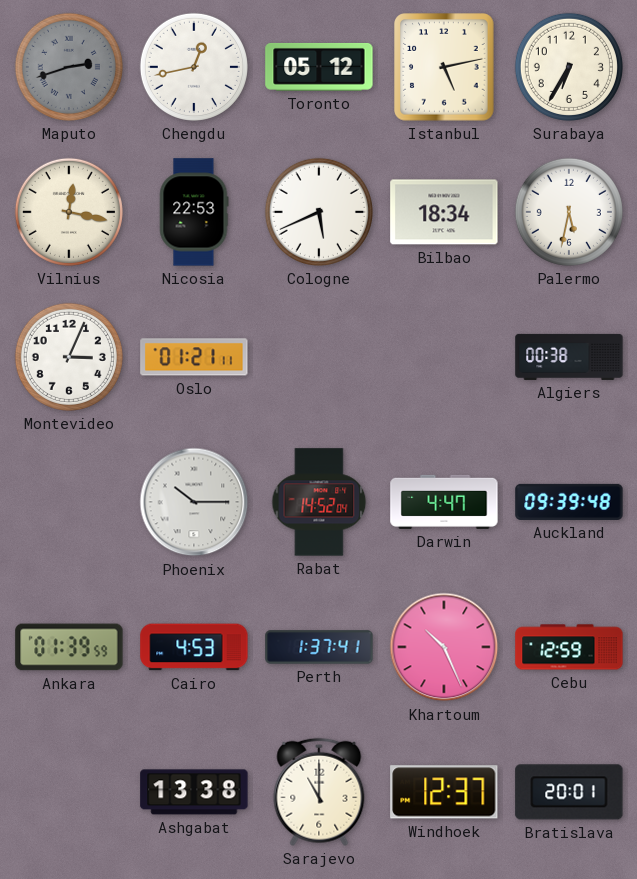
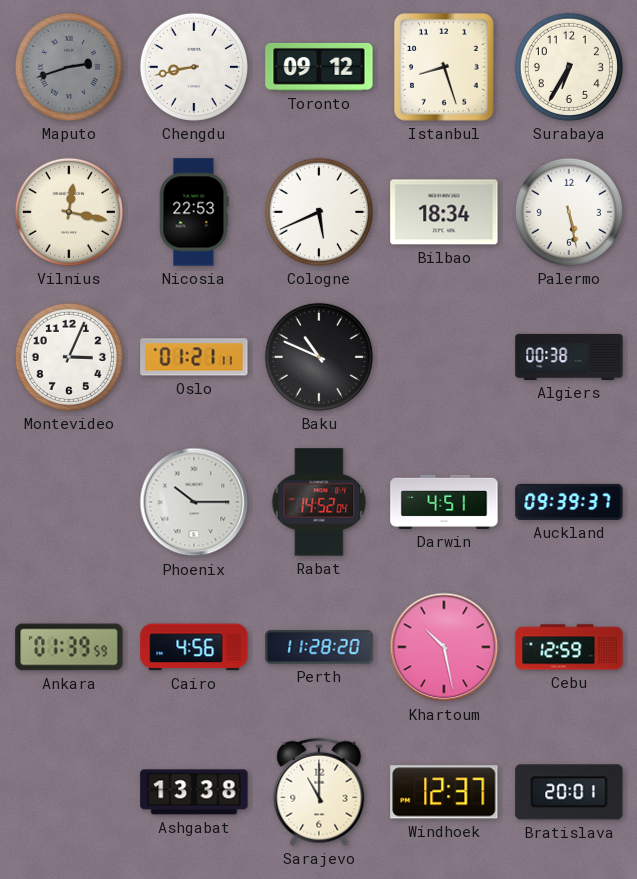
Chengdu: 12:43 -> 8:43 (194, 67)
Toronto: 05:12 -> 09:12 (319, 67)
Istanbul: 5:13 -> 8:27 (444, 67)
Palermo: 5:32 -> 5:28 (569, 212)
Baku: none -> 10:49 (319, 357)
Darwin: 4:47 -> 4:51 (444, 502)
Auckland: 09:39:48 -> 09:39:37 (569, 502)
Cairo: 4:53 -> 4:56 (194, 647)
Perth: 1:37 -> 11:28 (319, 647)
Khartoum: 10:26 -> 10:28 (444, 647)
